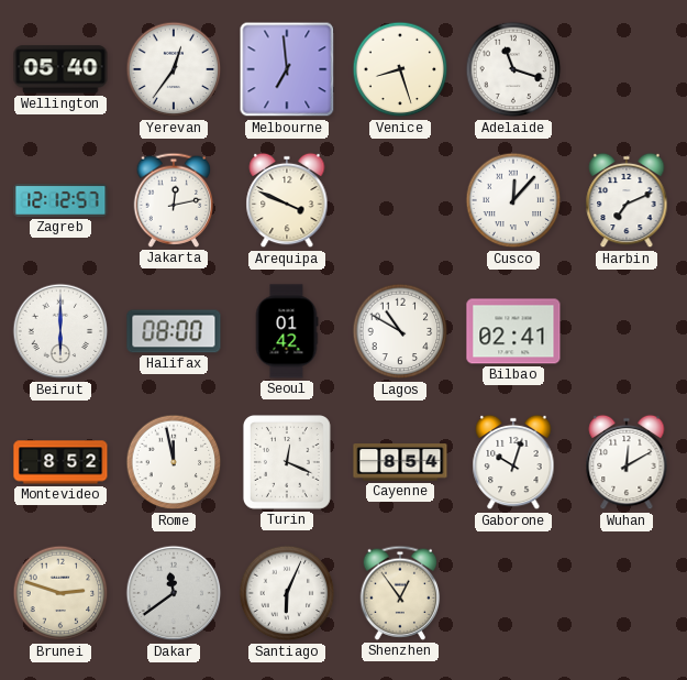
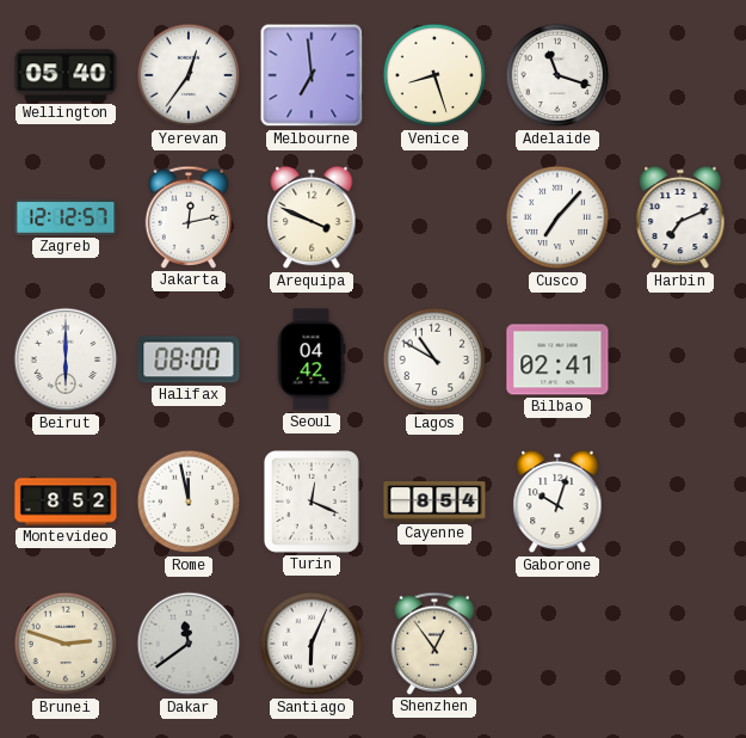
Cusco: 12:07 -> 7:07 (557, 217)
Seoul: 01:42 -> 04:42 (312, 359)
Wuhan: 12:10 -> none (627, 462)
